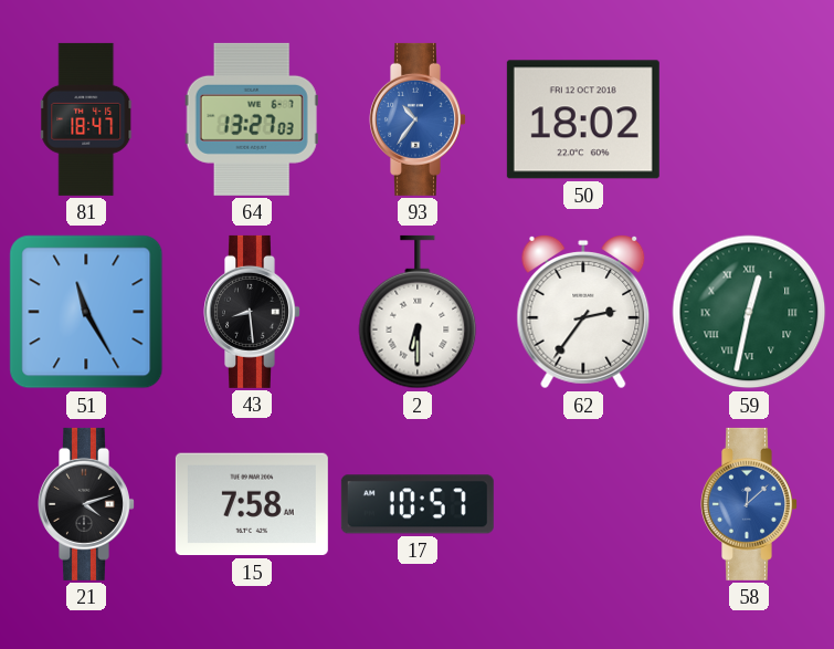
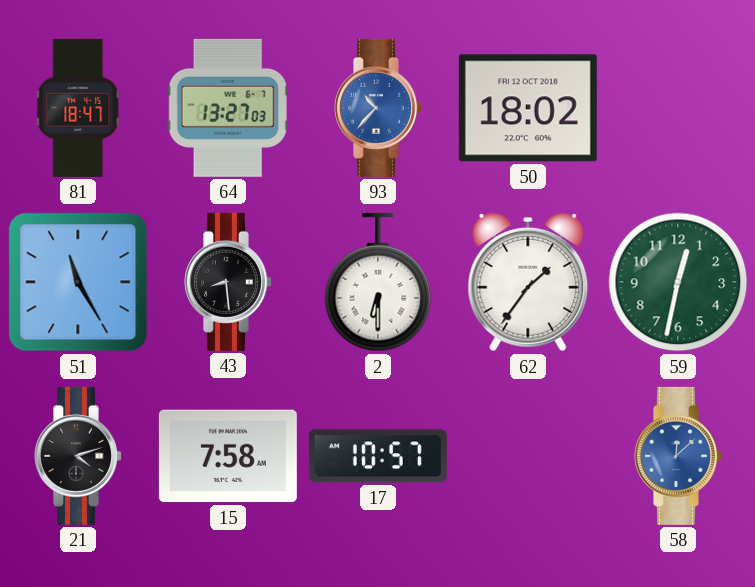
93: 10:36 -> 10:37 (379, 108)
62: 2:36 -> 1:36 (528, 283)
59 numerals: Roman -> Arabic (678, 282)
